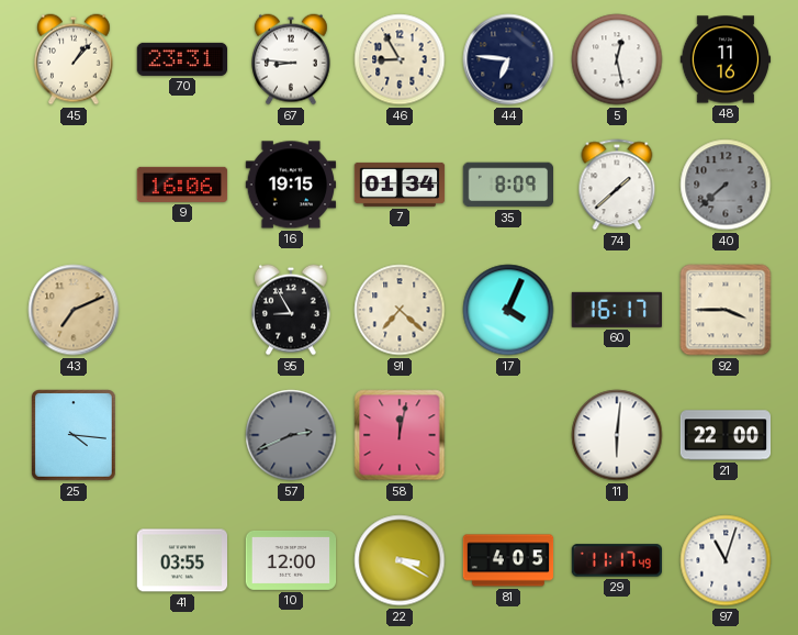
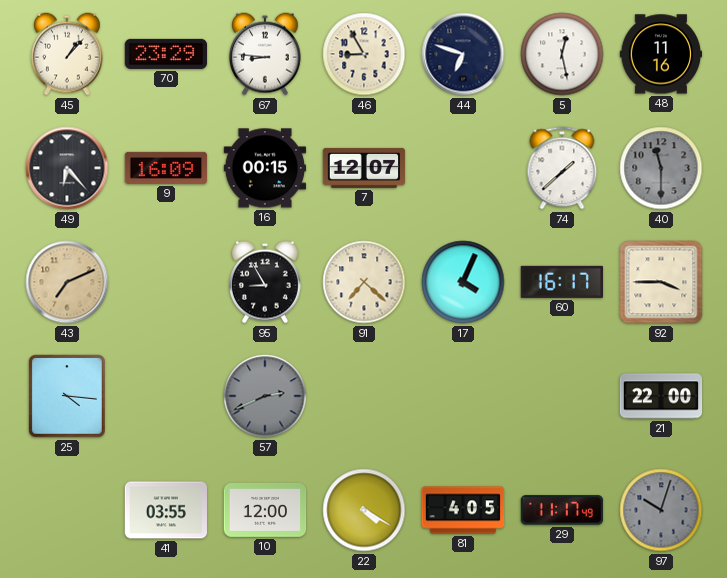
70: 23:31 -> 23:29 (166, 54)
44: 6:46 -> 6:48 (463, 54)
49: none -> 6:23 (67, 168)
9: 16:06 -> 16:09 (166, 168)
16: 19:15 -> 00:15 (265, 168)
7: 01:34 -> 12:07 (364, 168)
35: 8:09 -> none (507, 185)
40: 7:38 -> 11:30 (661, 168)
58: 12:02 -> none (400, 435)
11: 6:01 -> none (617, 435)
22: 3:20 -> 4:20 (364, 510)
97: 11:03 -> 10:03 (661, 510)
97 dial: white -> grey (661, 510)
